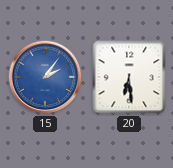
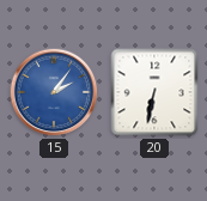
20: 6:29 -> 6:32 (154, 92)
